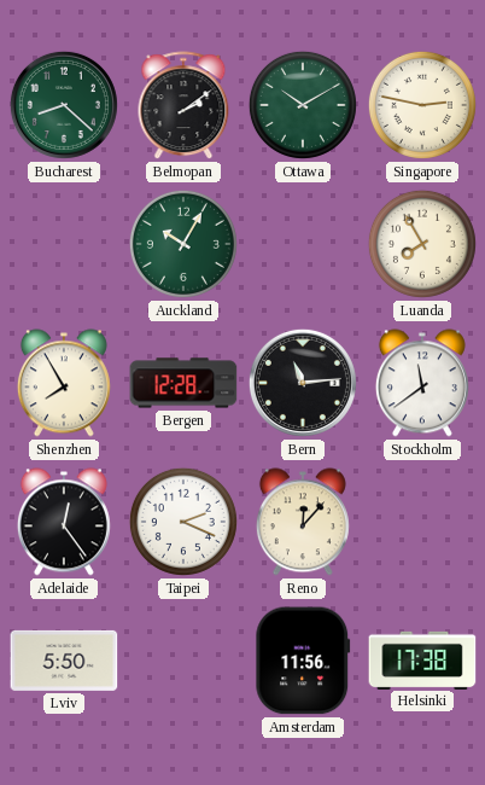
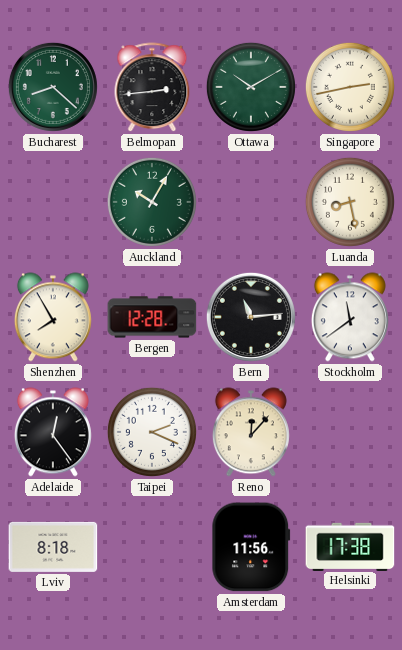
Belmopan: 2:09 -> 2:44 (152, 88)
Singapore: 2:47 -> 2:43 (350, 87)
Luanda: 7:55 -> 8:28 (350, 202)
Lviv: 5:50 -> 8:18 (53, 547)
